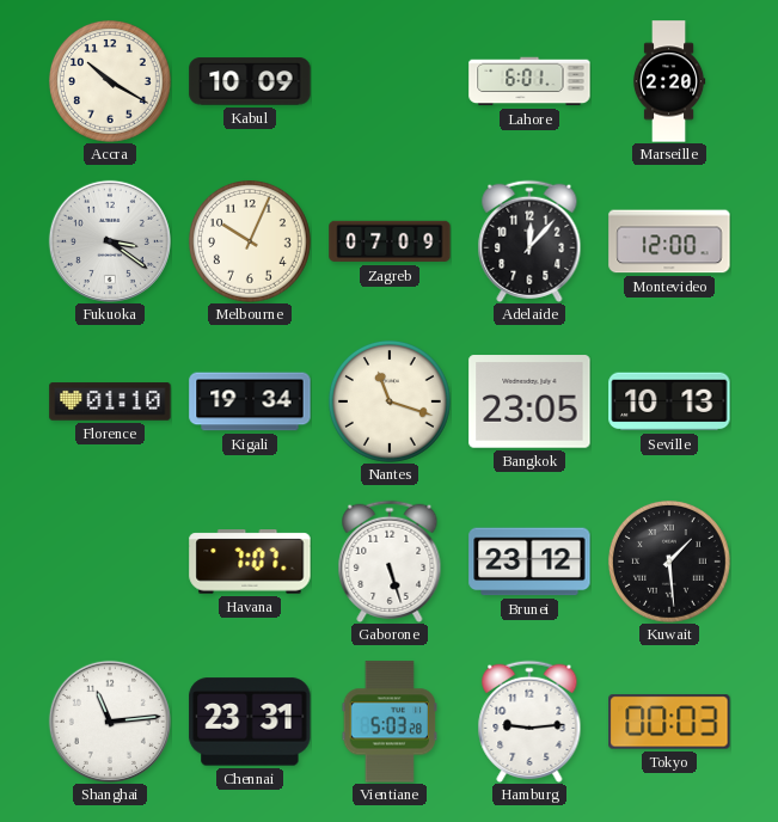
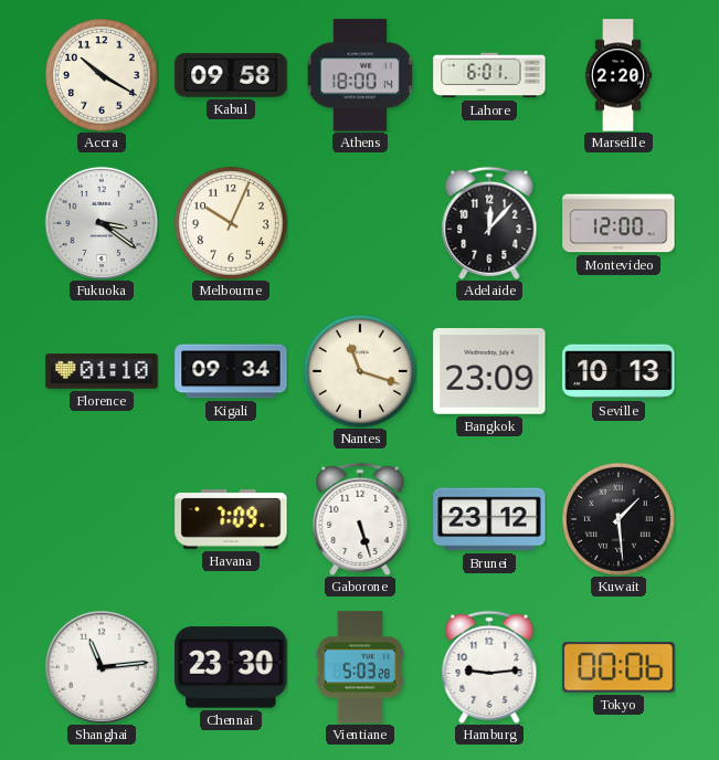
Kabul: 10:09 -> 09:58 (231, 75)
Athens: none -> 18:00 (360, 75)
Zagreb: 07:09 -> none (390, 241)
Kigali: 19:34 -> 09:34 (231, 371)
Bangkok: 23:05 -> 23:09 (489, 371)
Havana: 7:07 -> 7:09 (231, 519)
Chennai: 23:31 -> 23:30 (231, 667)
Tokyo: 00:03 -> 00:06 (618, 667)
